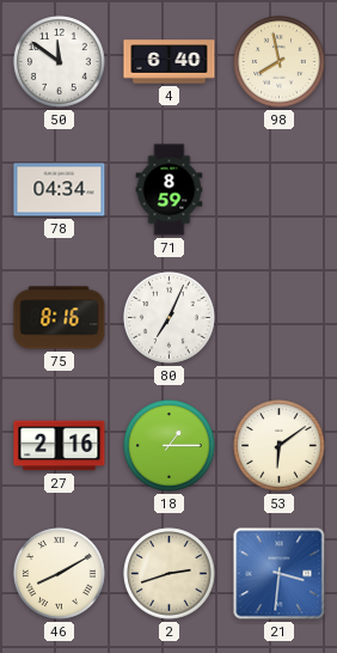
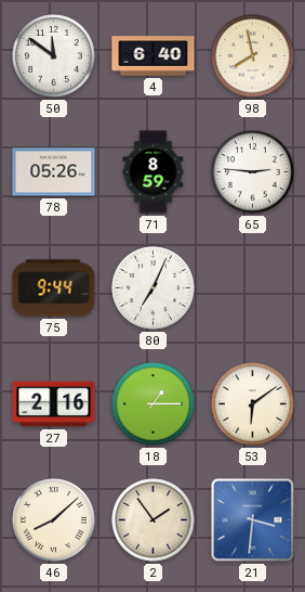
78: 04:34 -> 05:26 (54, 172)
65: none -> 2:46 (253, 172)
75: 8:16 -> 9:44 (54, 288)
46: 8:10 -> 8:08 (54, 520)
2: 2:42 -> 1:54 (154, 520)
